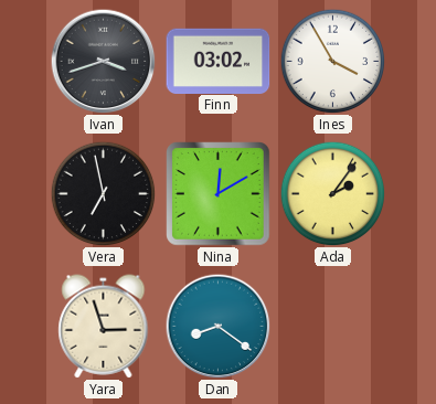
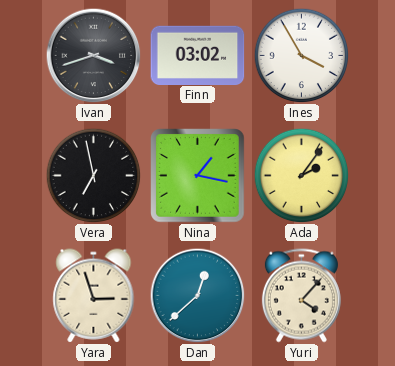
Nina: 12:10 -> 1:17 (198, 176)
Dan: 8:21 -> 12:38 (197, 295)
Yuri: none -> 4:07 (301, 296)
